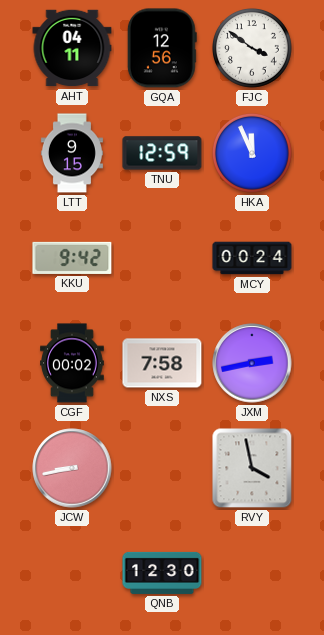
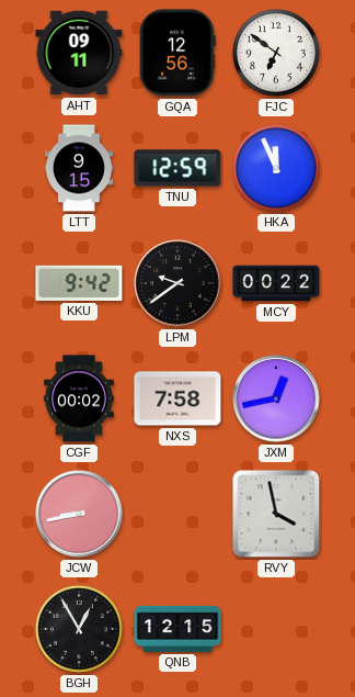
AHT: 04:11 -> 09:11 (79, 53)
FJC: 3:51 -> 6:51 (277, 54)
LPM: none -> 9:39 (177, 283)
MCY: 00:24 -> 00:22 (276, 283)
JXM: 2:43 -> 12:43 (276, 398)
BGH: none -> 12:55 (80, 630)
QNB: 12:30 -> 12:15 (177, 629)
